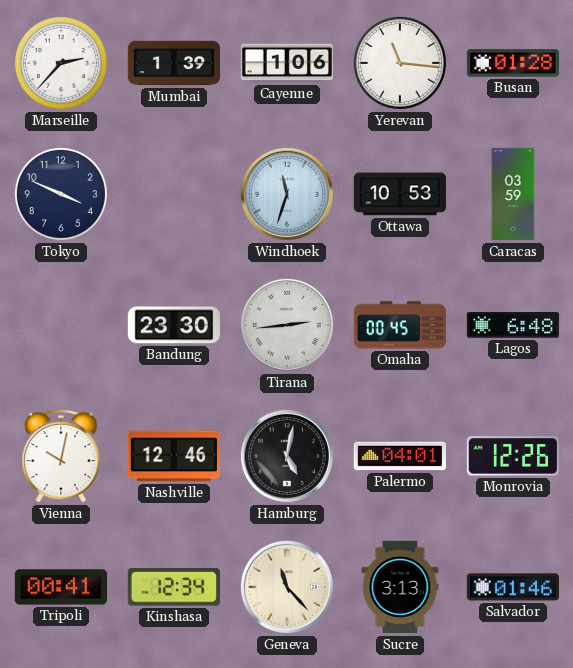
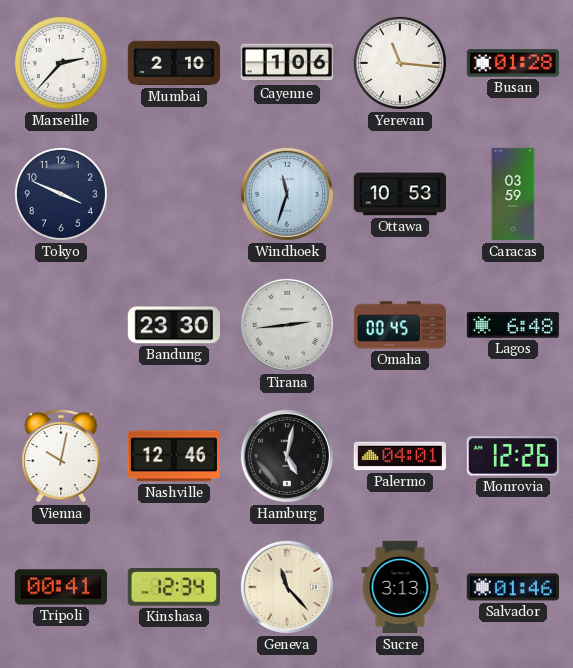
Mumbai: 1:39 -> 2:10 (174, 63)
